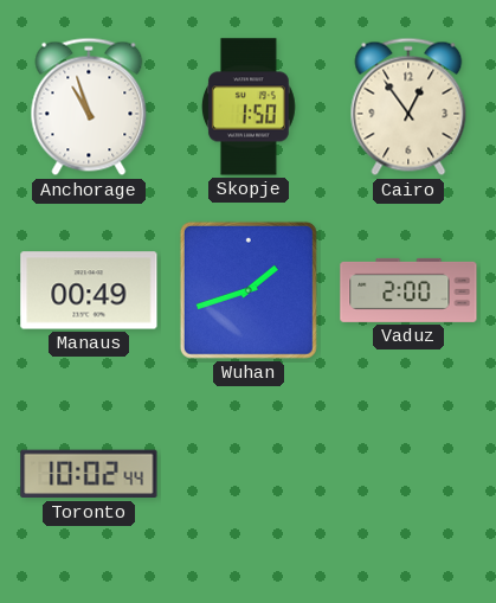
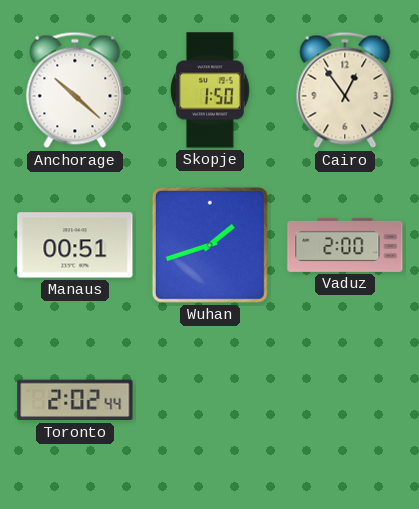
Anchorage: 10:57 -> 10:22 (75, 90)
Manaus: 00:49 -> 00:51 (75, 245)
Toronto: 10:02 -> 2:02 (75, 400)
